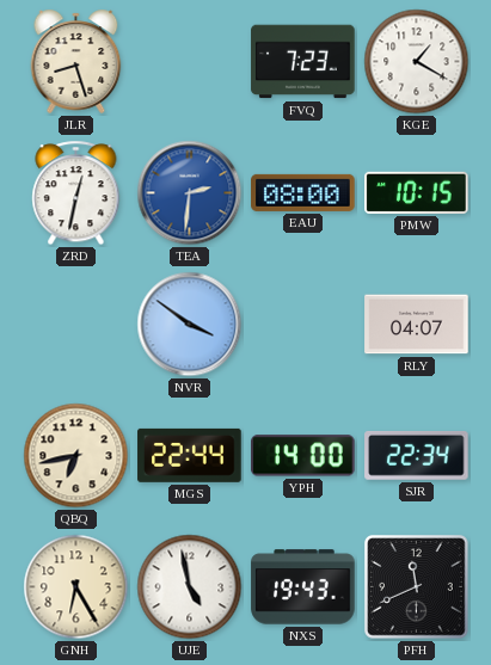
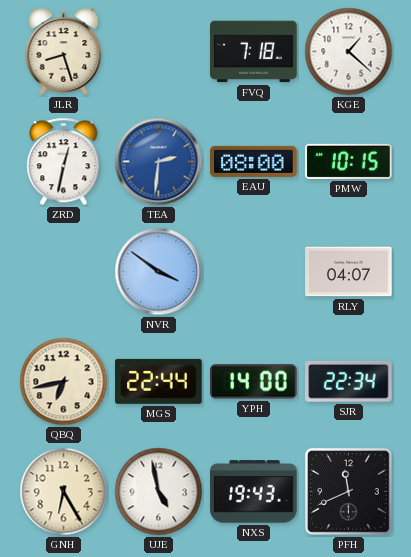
FVQ: 7:23 -> 7:18 (254, 52)
KGE: 1:20 -> 1:22 (349, 52)
